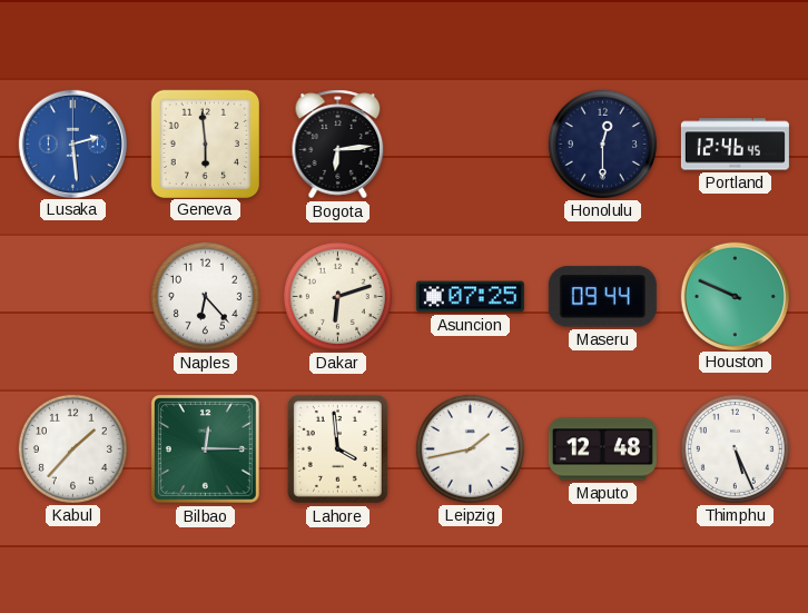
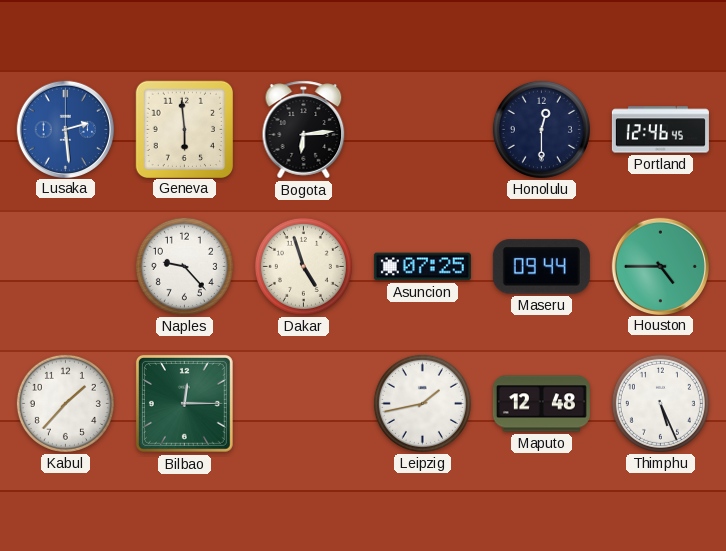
Naples: 6:23 -> 9:23 (184, 266)
Dakar: 6:12 -> 4:57 (303, 266)
Houston: 9:49 -> 4:45 (660, 266)
Lahore: 3:59 -> none (337, 448)
